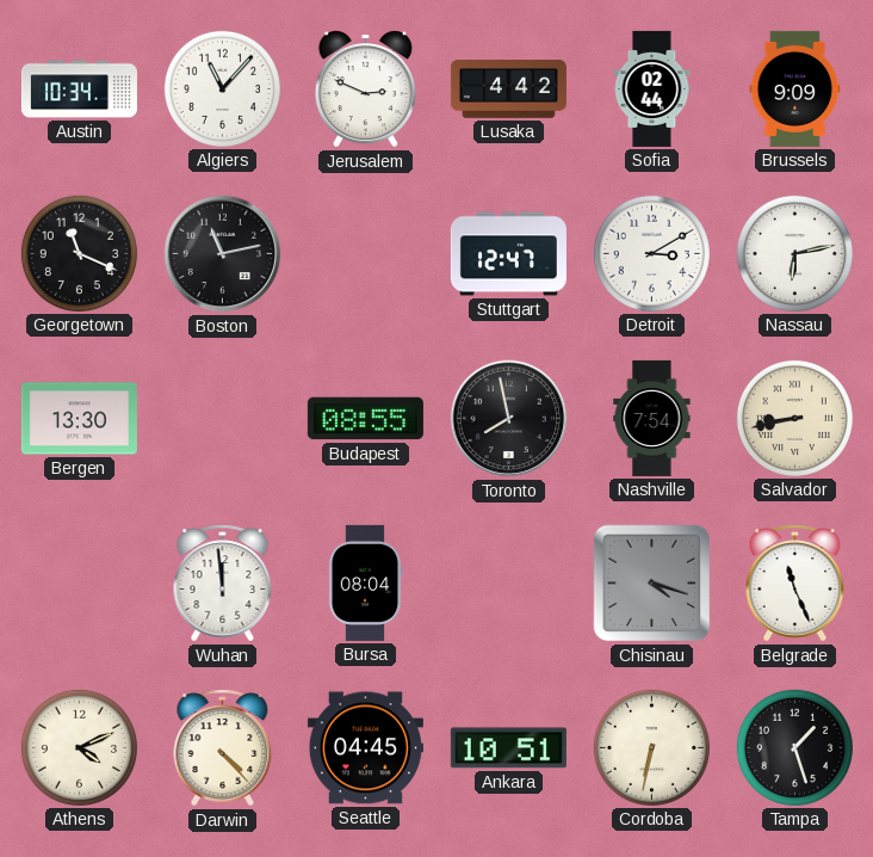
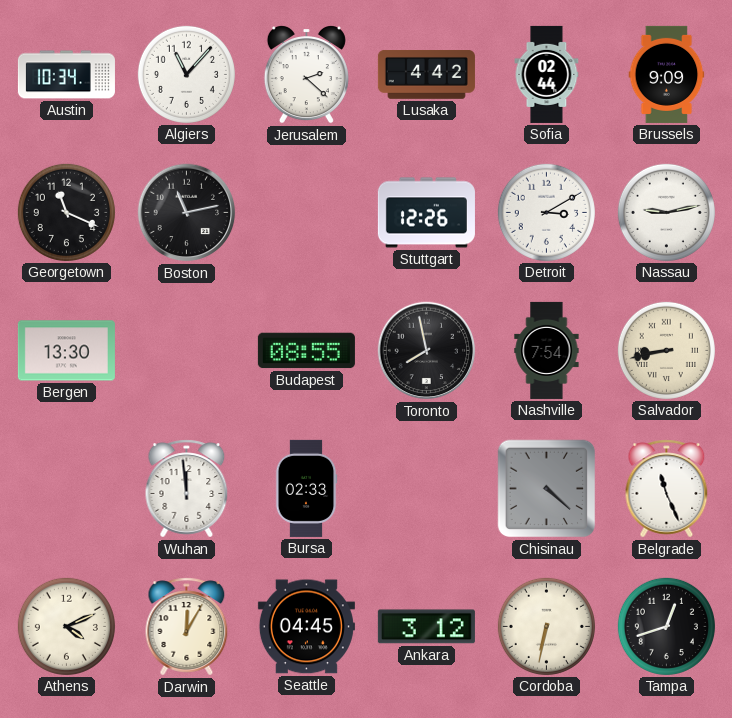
Jerusalem: 2:49 -> 2:22 (306, 75)
Stuttgart: 12:47 -> 12:26 (426, 213)
Nassau: 6:13 -> 9:13 (666, 212)
Bursa: 08:04 -> 02:33 (306, 488)
Chisinau: 4:18 -> 4:22 (547, 489)
Darwin: 4:23 -> 12:05 (187, 627)
Ankara: 10:51 -> 3:12 (426, 627)
Tampa: 1:27 -> 12:42 (666, 626)
